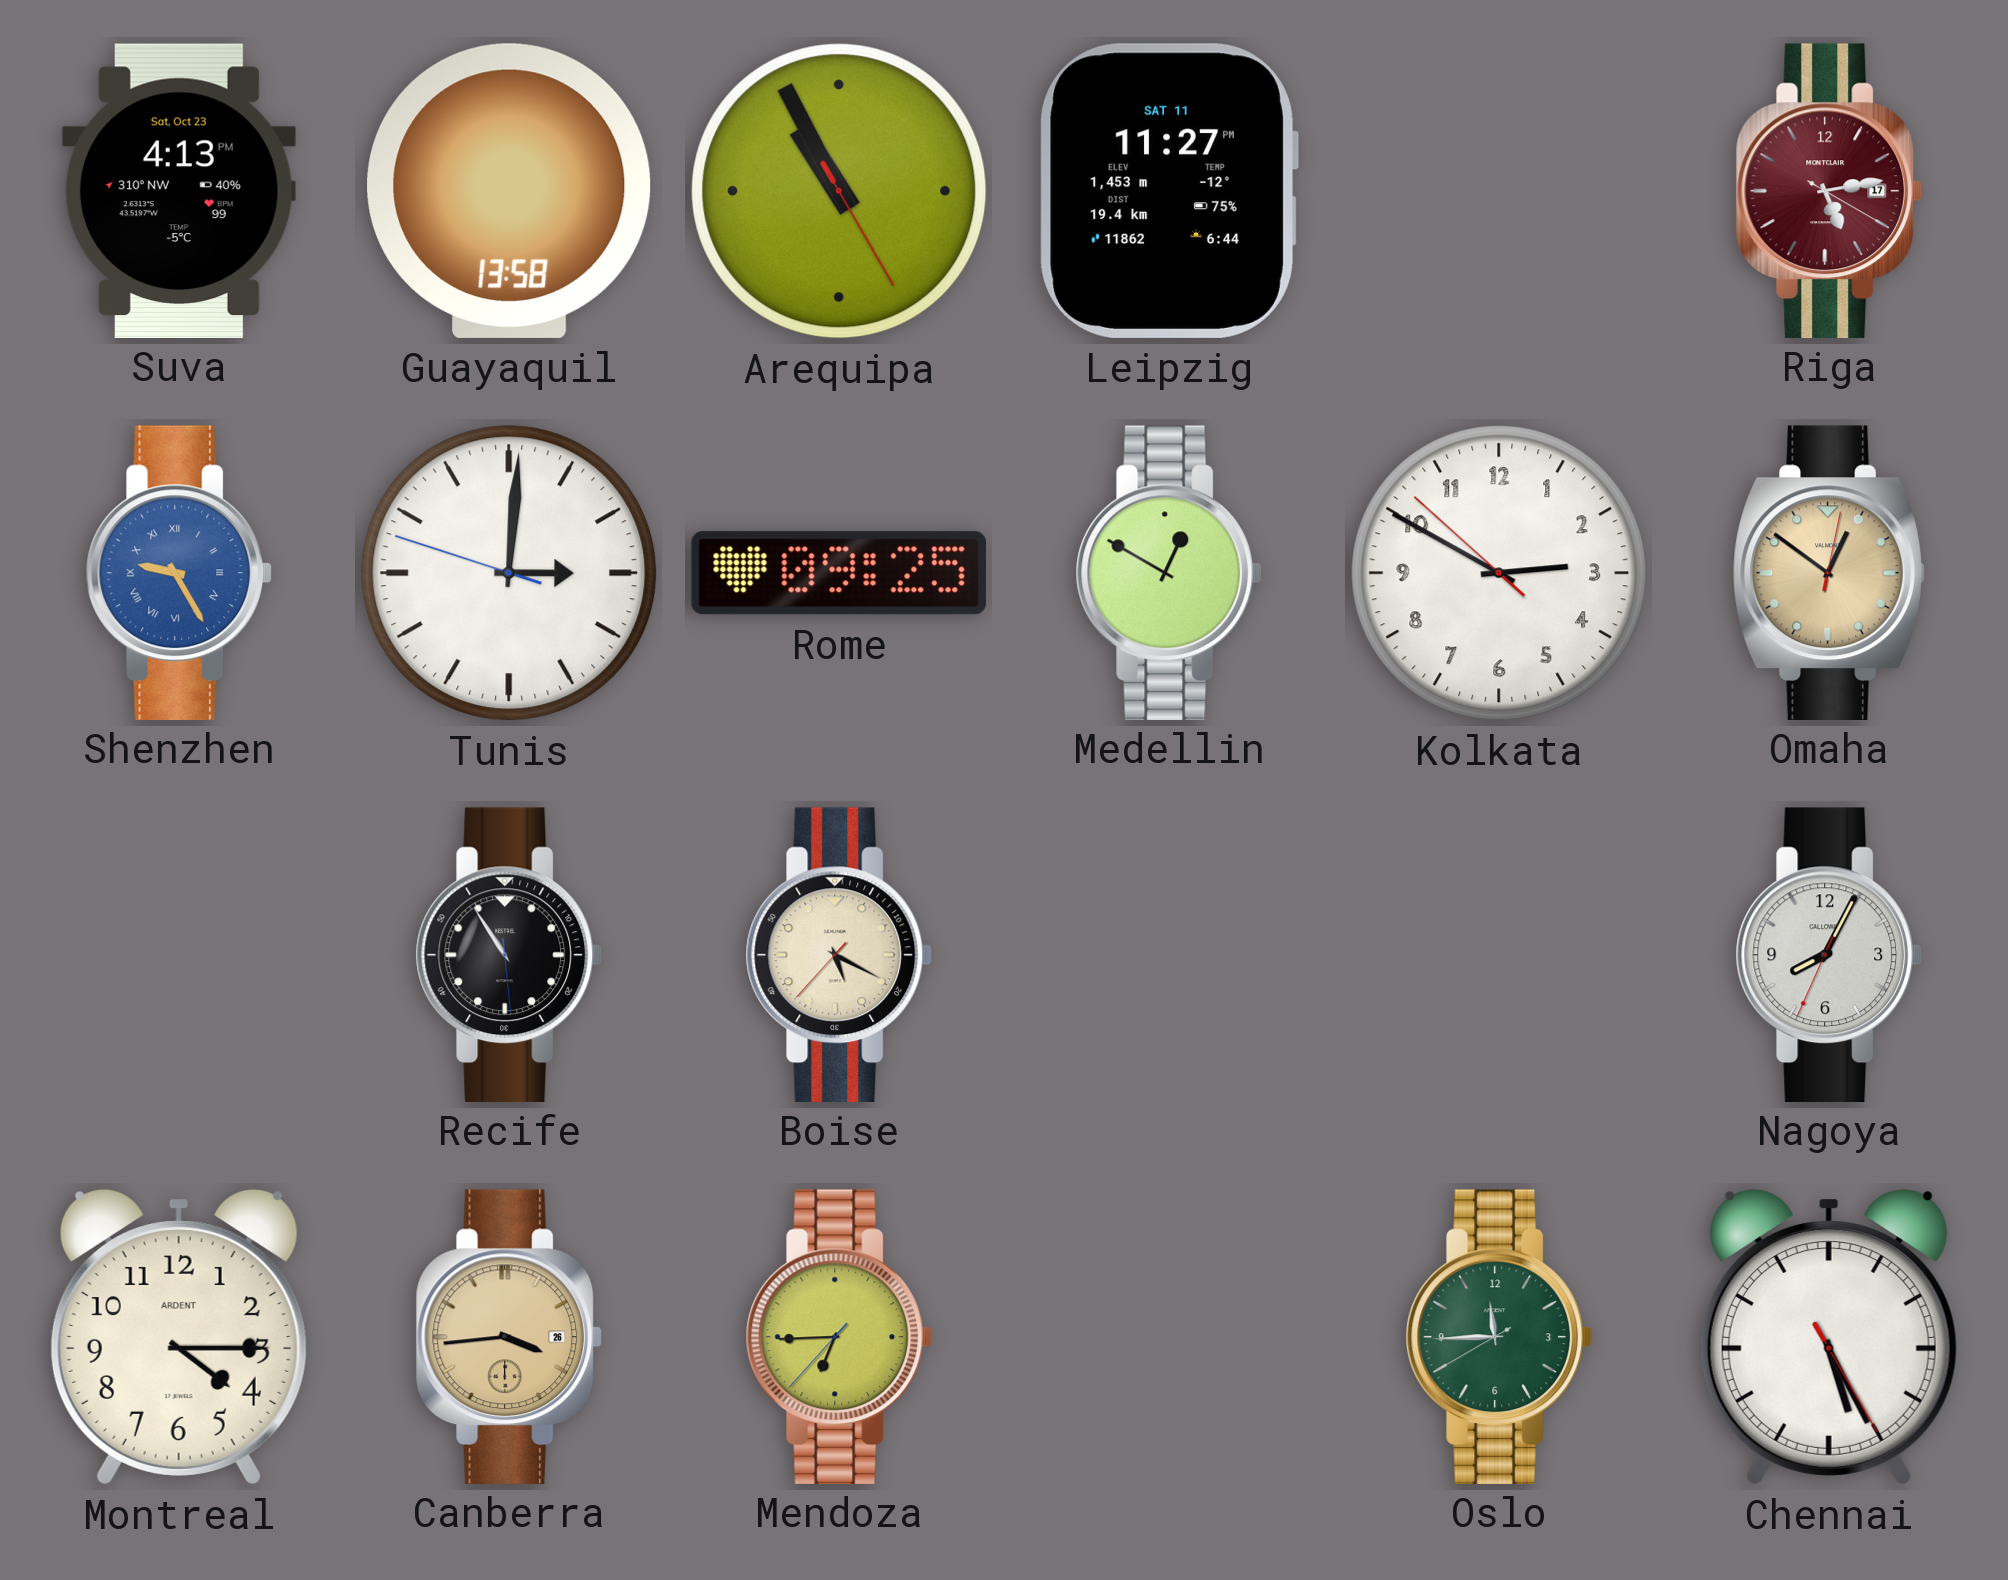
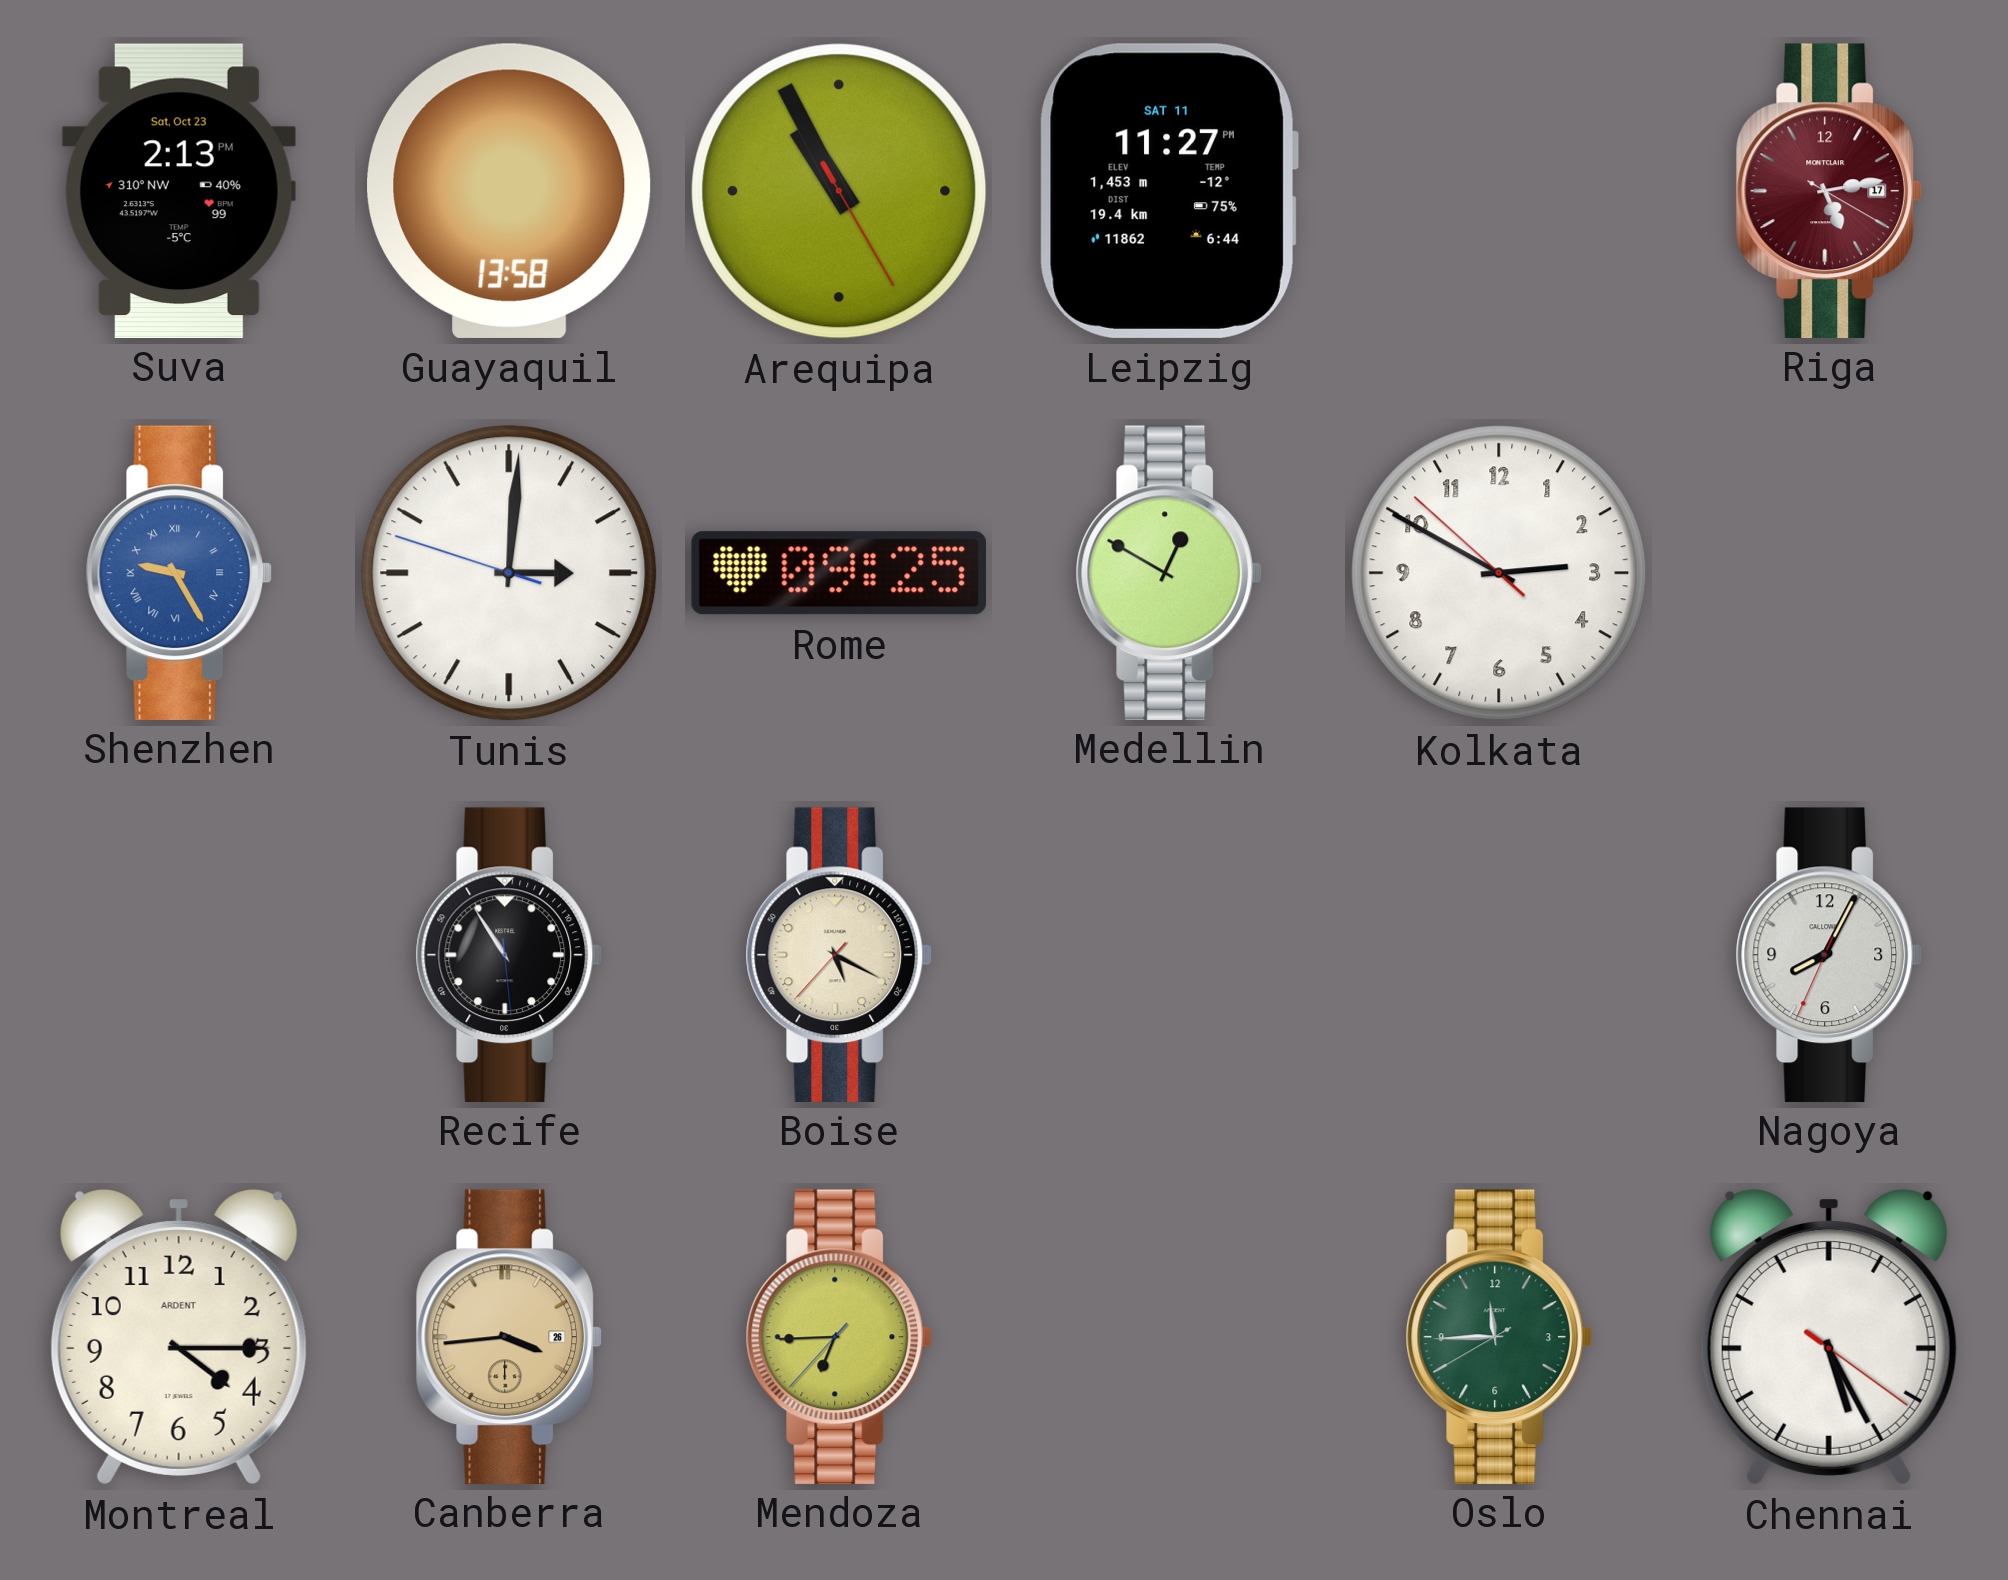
Suva: 4:13 -> 2:13 (179, 190)
Omaha: 12:51 -> none (1829, 572)
Chennai: 5:25:25 -> 5:25:21 (1829, 1337)
